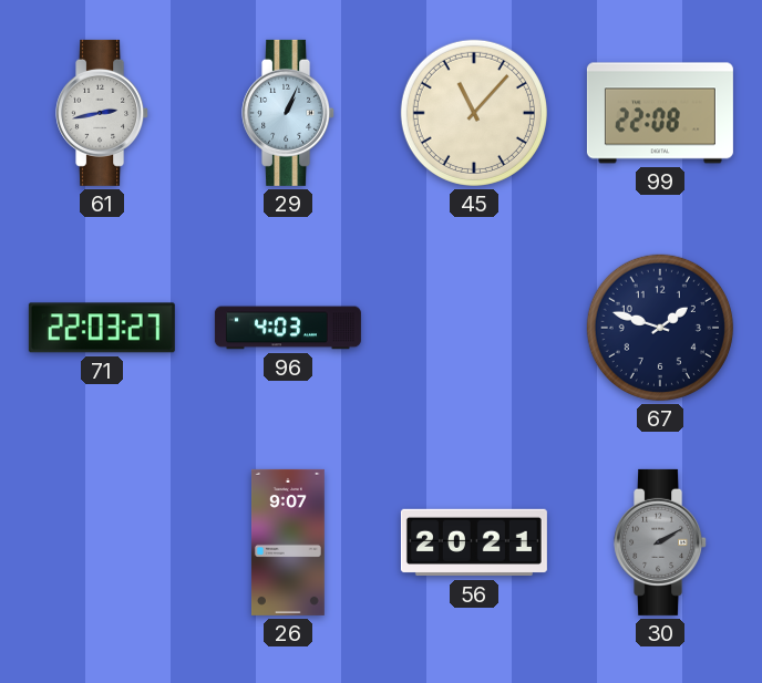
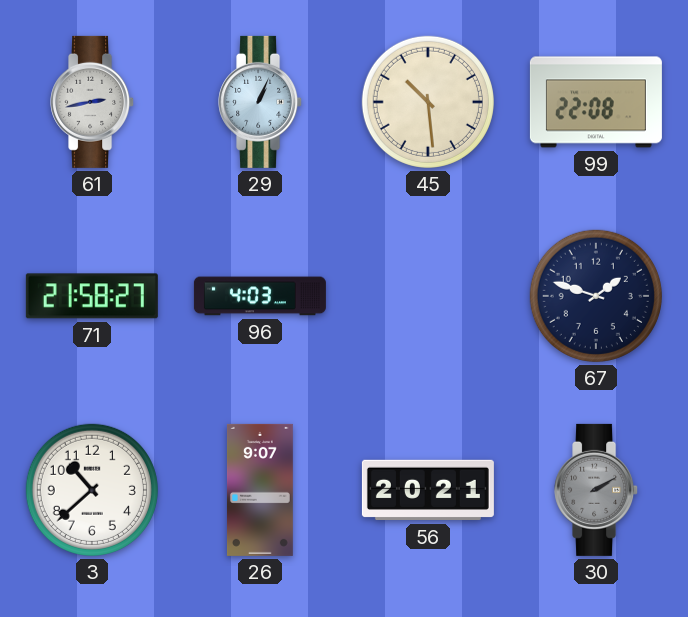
45: 11:07 -> 10:29 (428, 102)
71: 22:03 -> 21:58 (92, 296)
3: none -> 10:38 (92, 490)
